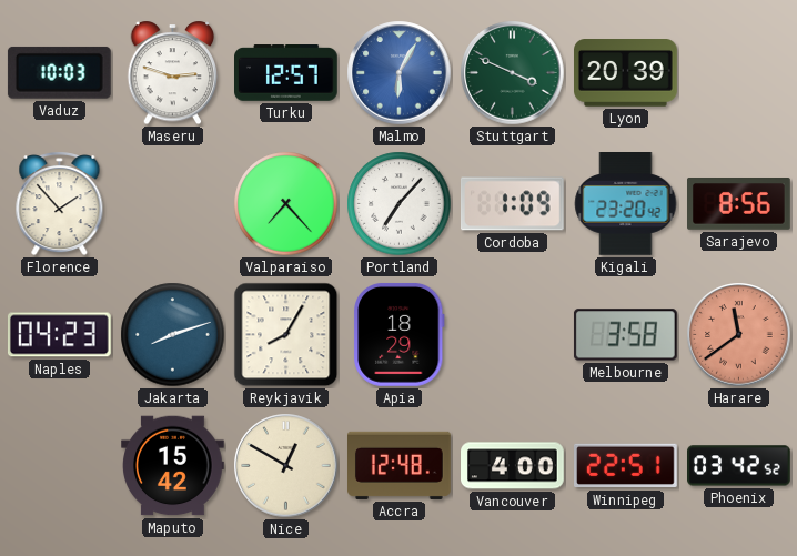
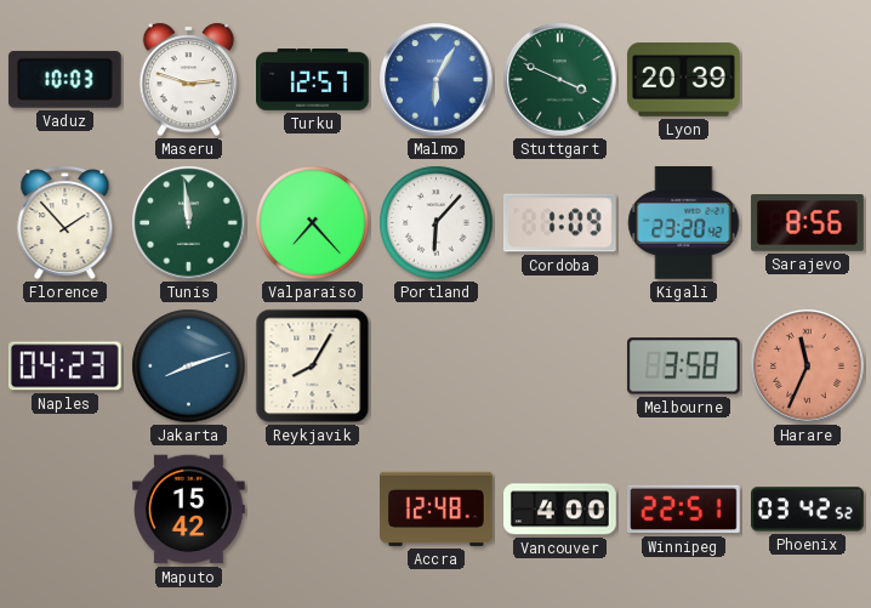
Tunis: none -> 11:59 (189, 223)
Portland: 7:07 -> 6:07 (437, 223)
Apia: 18:29 -> none (400, 334)
Harare: 11:39 -> 11:34 (808, 366)
Nice: 12:50 -> none (286, 466)
